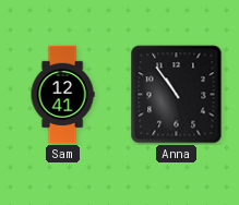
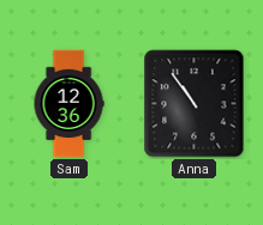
Sam: 12:41 -> 12:36 (68, 104)
